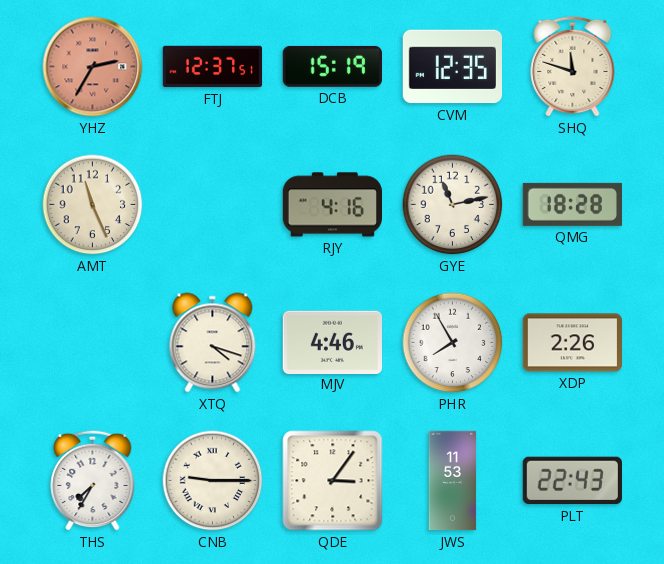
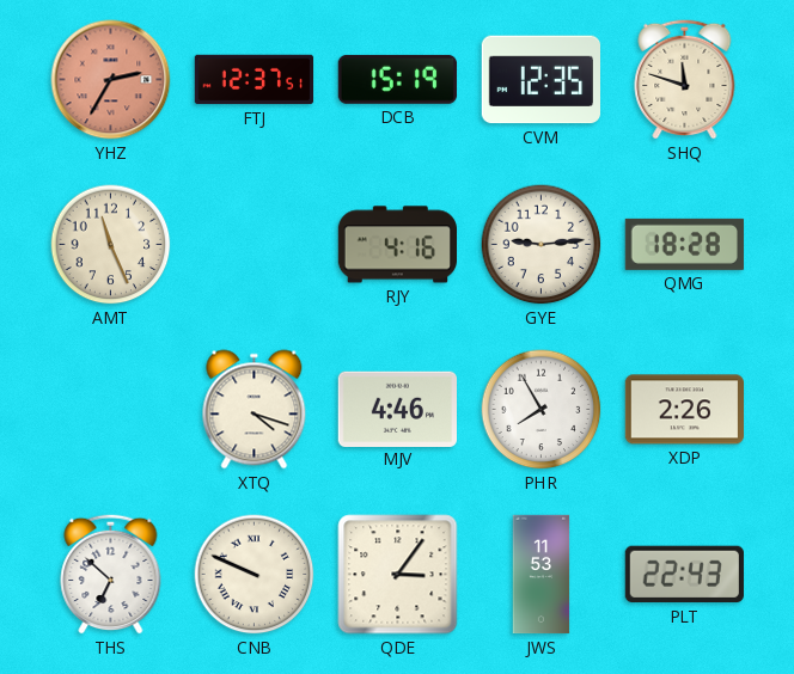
GYE: 11:13 -> 9:14 (542, 245)
THS: 7:35 -> 6:52 (111, 574)
CNB: 9:15 -> 9:49 (255, 575)
